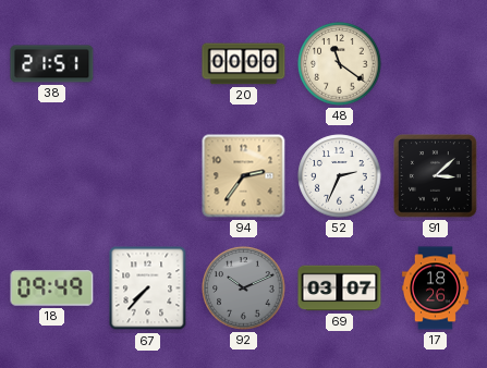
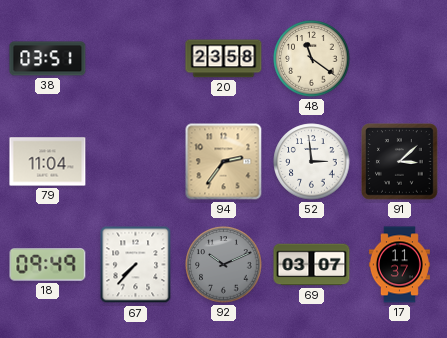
38: 21:51 -> 03:51 (48, 59)
20: 00:00 -> 23:58 (224, 59)
79: none -> 11:04 (48, 162)
52: 2:34 -> 2:59 (312, 162)
17: 18:26 -> 11:37 (399, 265)
